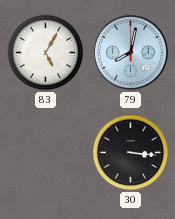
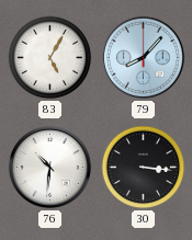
79: 8:02 -> 8:07 (143, 57)
76: none -> 10:31 (49, 167)
